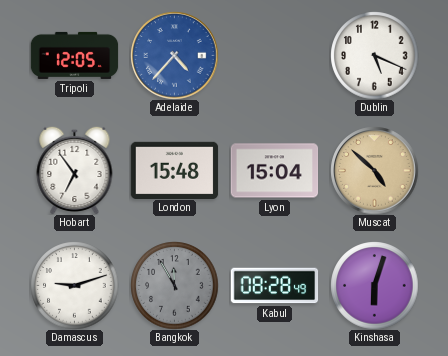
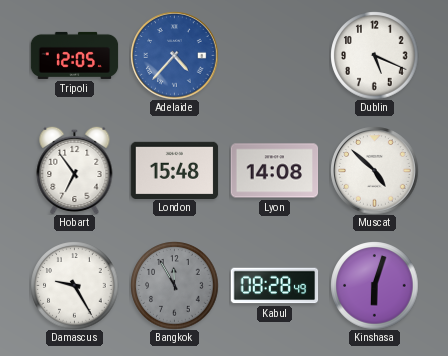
Lyon: 15:04 -> 14:08 (274, 171)
Muscat dial: champagne -> white (374, 170)
Damascus: 9:12 -> 9:25 (74, 285)
